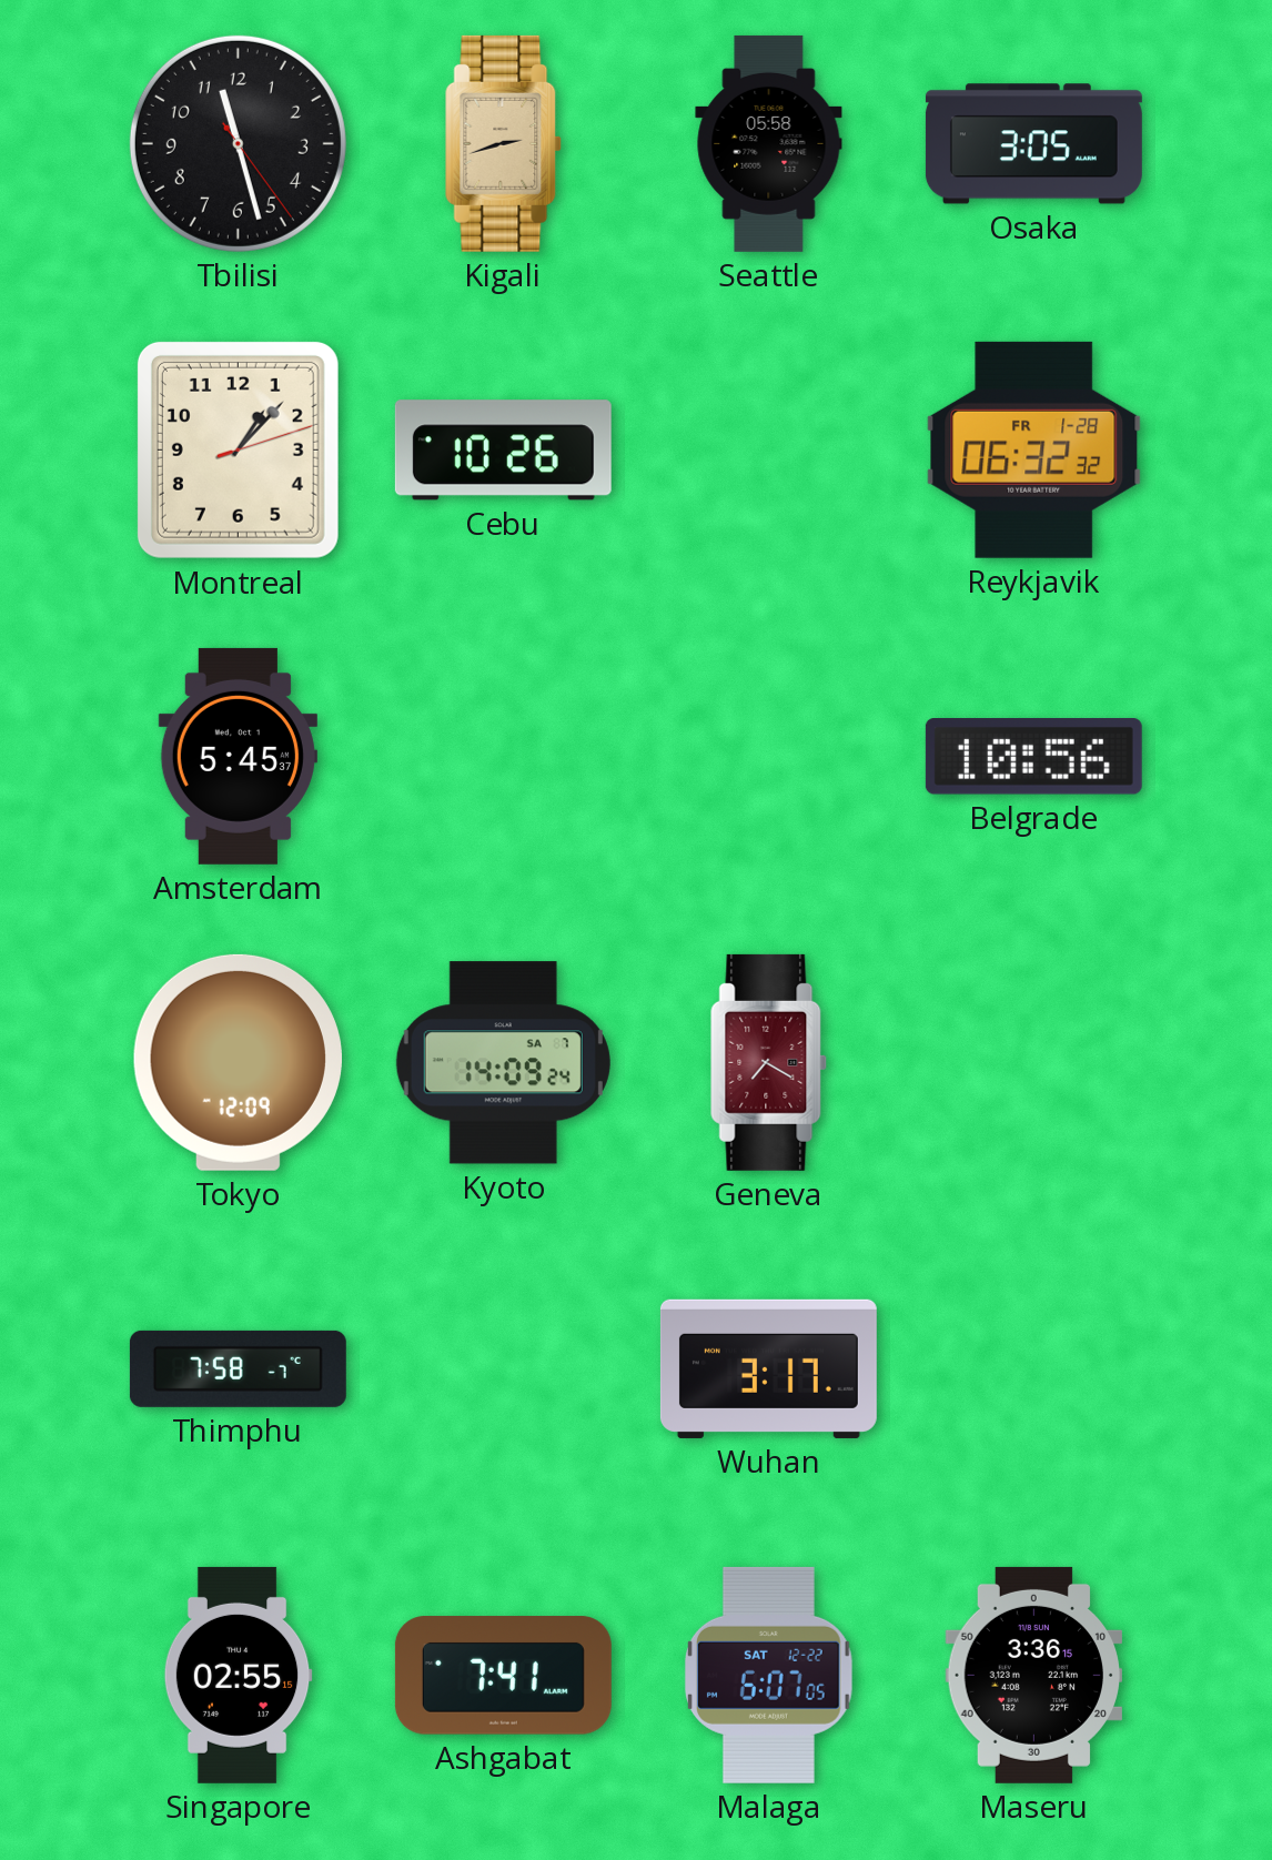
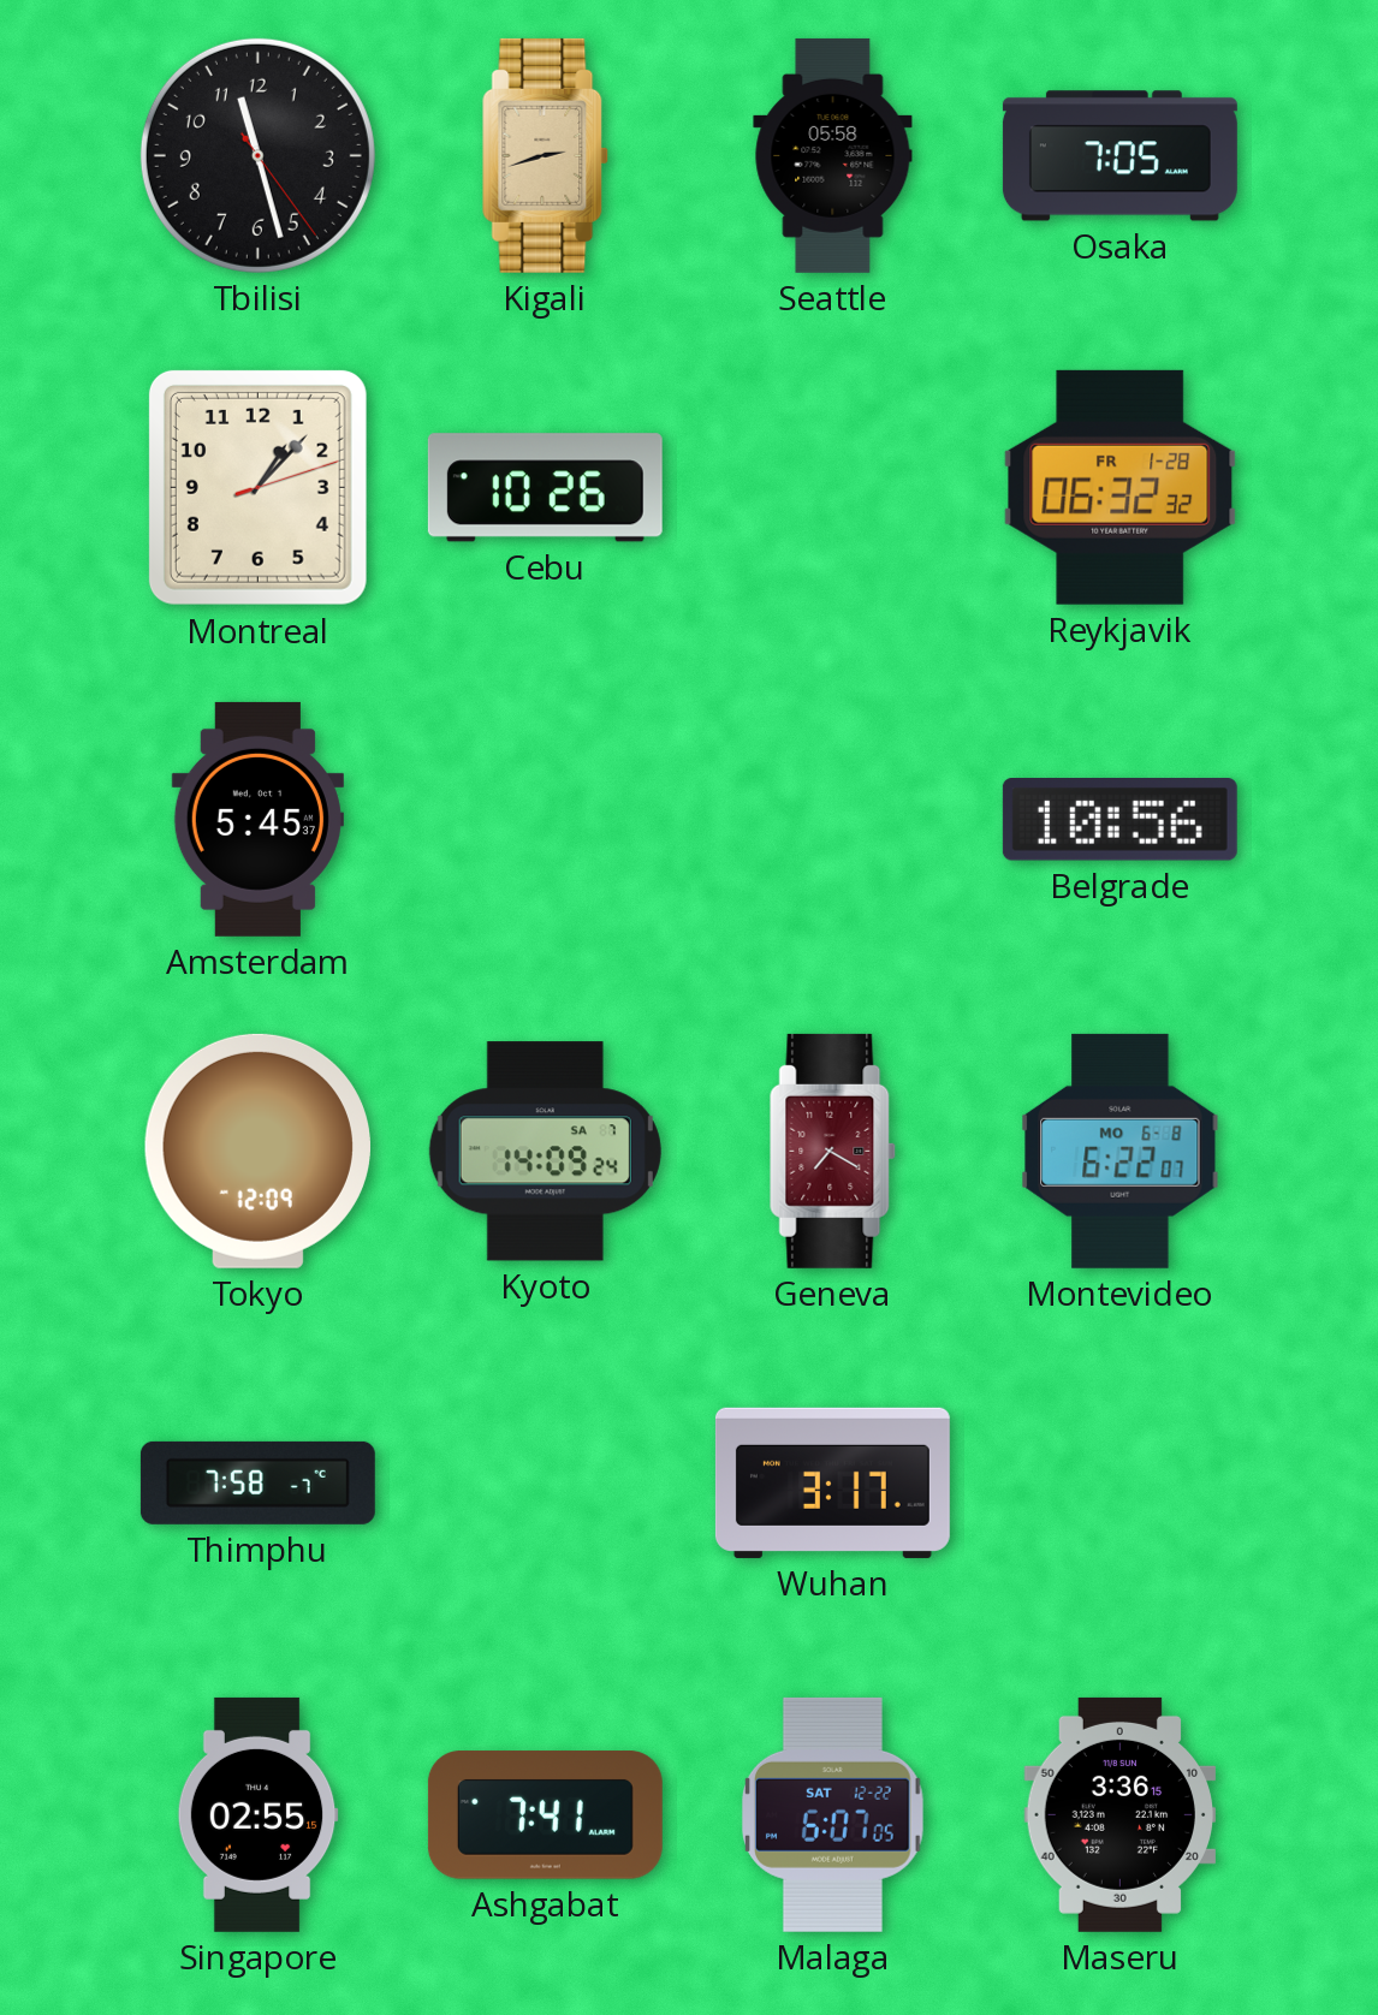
Osaka: 3:05 -> 7:05 (1119, 156)
Montevideo: none -> 6:22 (1121, 1151)
